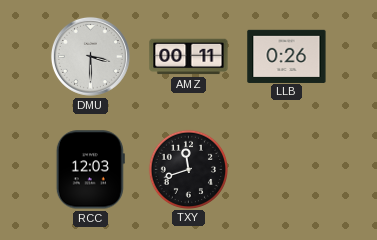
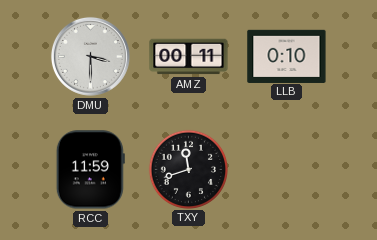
LLB: 0:26 -> 0:10 (287, 56)
RCC: 12:03 -> 11:59 (90, 170)
